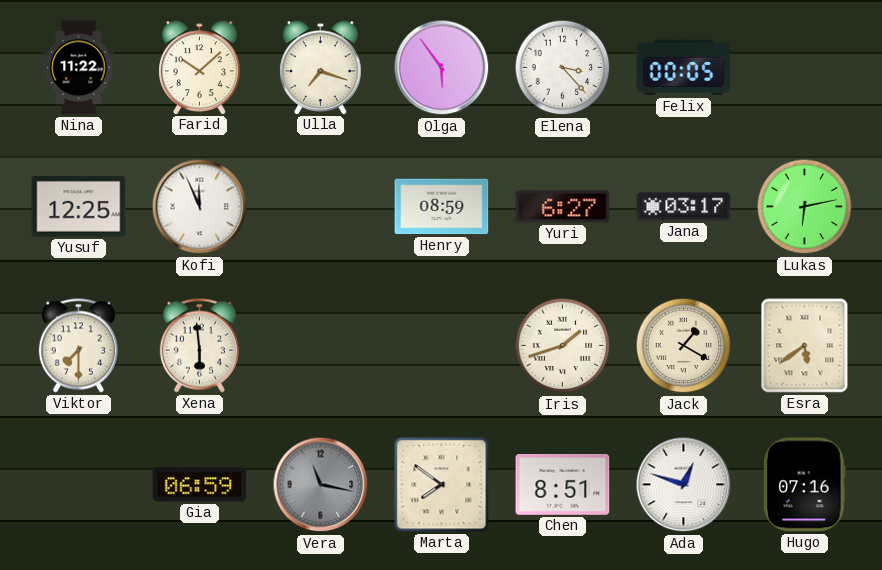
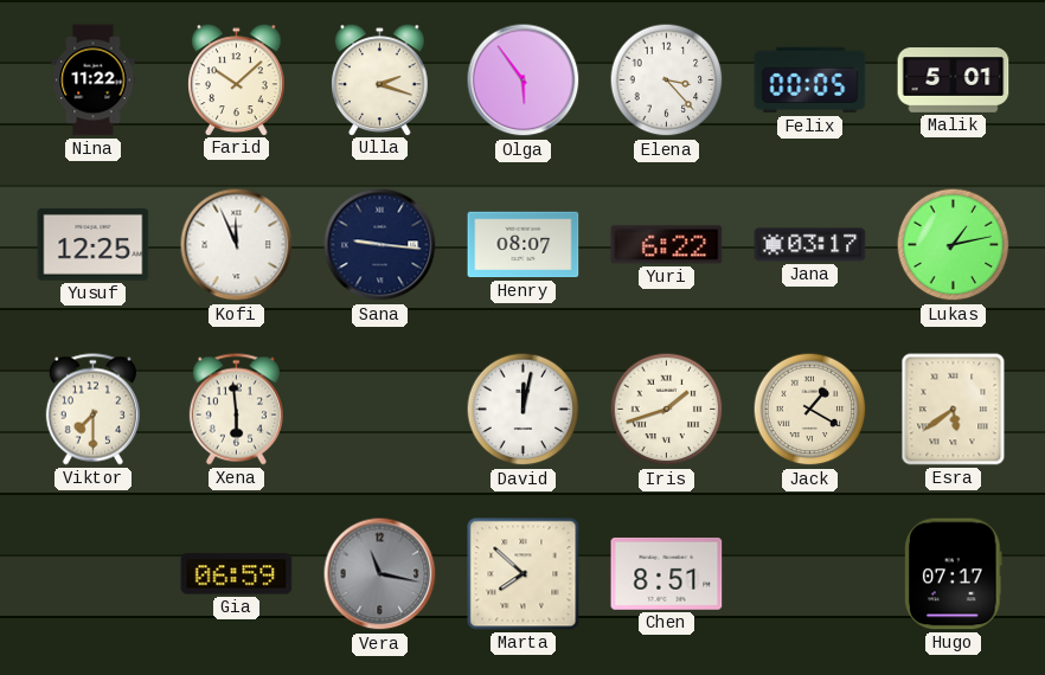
Ulla: 7:18 -> 2:18 (380, 79)
Malik: none -> 5:01 (954, 81)
Sana: none -> 9:16 (380, 245)
Henry: 08:59 -> 08:07 (524, 245)
Yuri: 6:27 -> 6:22 (667, 245)
Lukas: 6:13 -> 1:13 (954, 245)
David: none -> 12:02 (524, 410)
Marta: 7:51 -> 7:52 (524, 574)
Ada: 12:48 -> none (684, 485)
Hugo: 07:16 -> 07:17 (954, 574)
